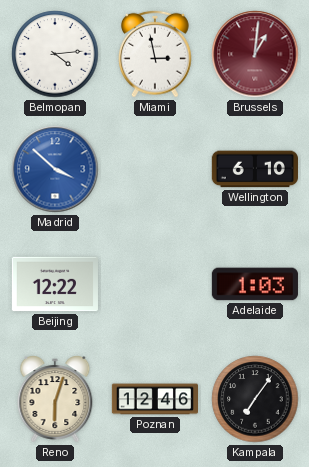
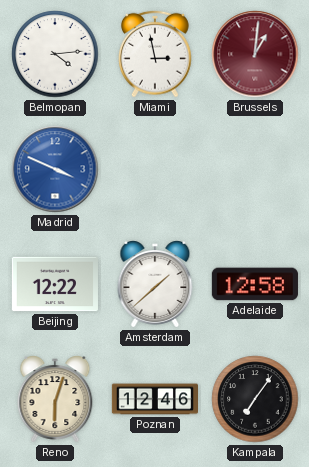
Madrid: 3:52 -> 3:49 (55, 169)
Wellington: 6:10 -> none (255, 169)
Amsterdam: none -> 1:38 (155, 284)
Adelaide: 1:03 -> 12:58 (255, 284)
